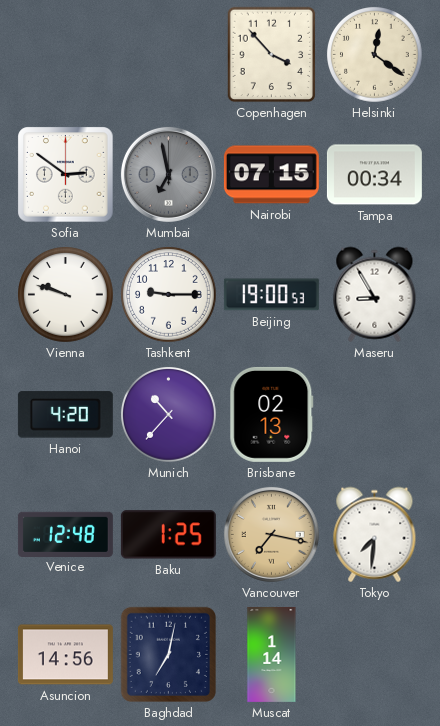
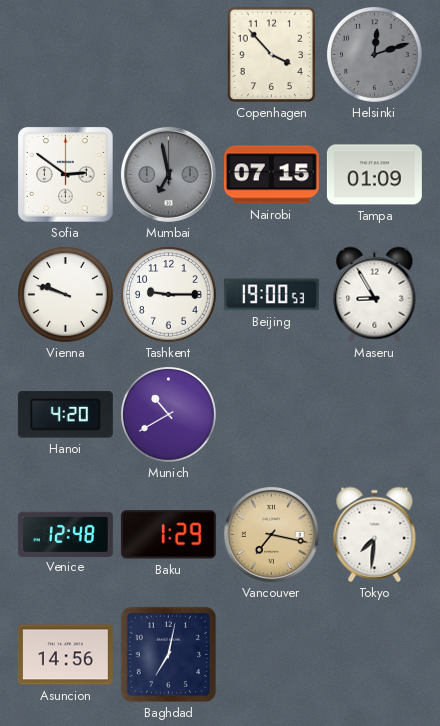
Helsinki: 12:21 -> 12:12 (375, 55)
Helsinki dial: cream -> grey (375, 55)
Tampa: 00:34 -> 01:09 (374, 175)
Munich: 10:37 -> 10:40 (169, 415)
Brisbane: 02:13 -> none (272, 414)
Baku: 1:25 -> 1:29 (168, 535)
Muscat: 1:14 -> none (272, 654)
